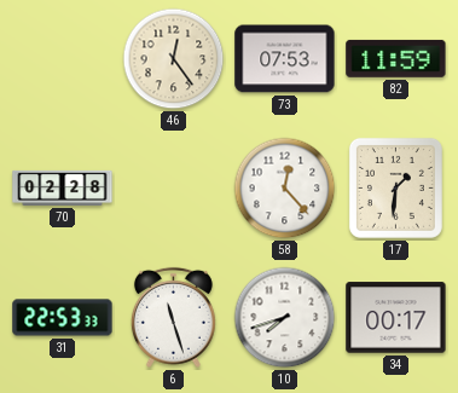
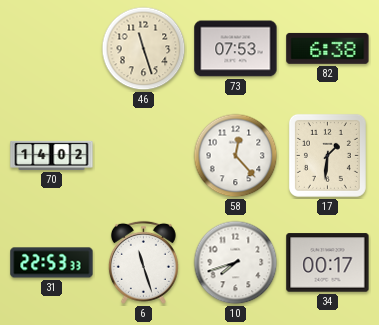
46: 12:24 -> 11:27 (144, 49)
82: 11:59 -> 6:38 (328, 48)
70: 02:28 -> 14:02 (52, 155)
